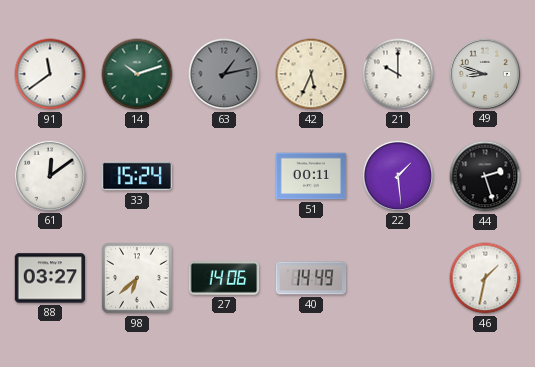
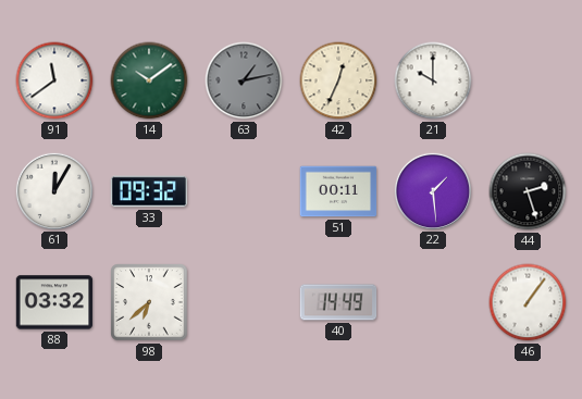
14: 10:12 -> 10:09 (149, 80)
42: 5:34 -> 12:34 (338, 80)
49: 8:48 -> none (484, 73)
61: 12:09 -> 12:05 (53, 190)
33: 15:24 -> 09:32 (149, 191)
88: 03:27 -> 03:32 (54, 302)
27: 14:06 -> none (224, 278)
46: 1:32 -> 1:06 (528, 302)
